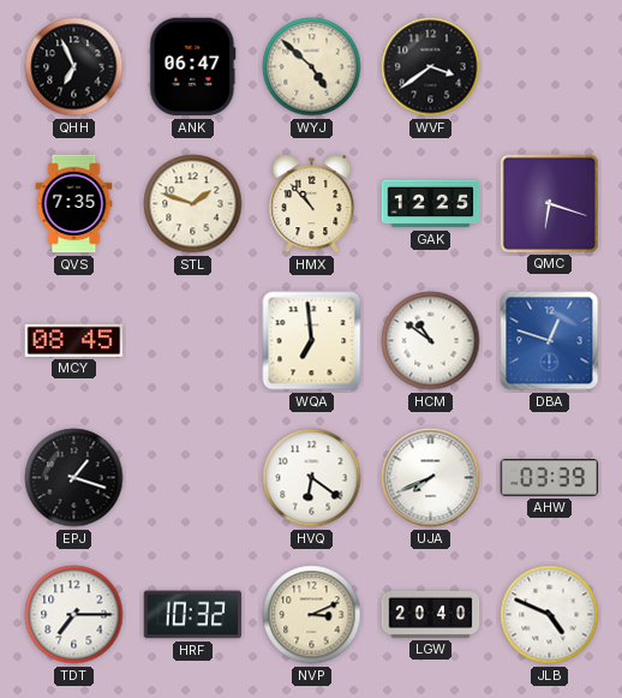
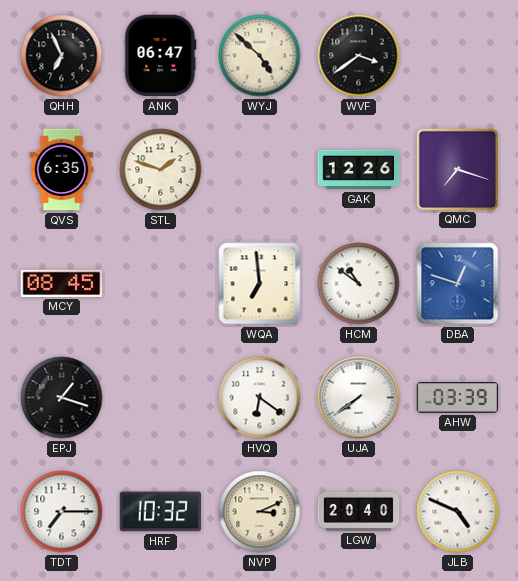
QVS: 7:35 -> 6:35 (62, 170)
HMX: 10:53 -> none (312, 204)
GAK: 12:25 -> 12:26 (359, 170)
QMC: 6:18 -> 7:18 (457, 169)
UJA: 7:41 -> 7:39 (359, 398)
